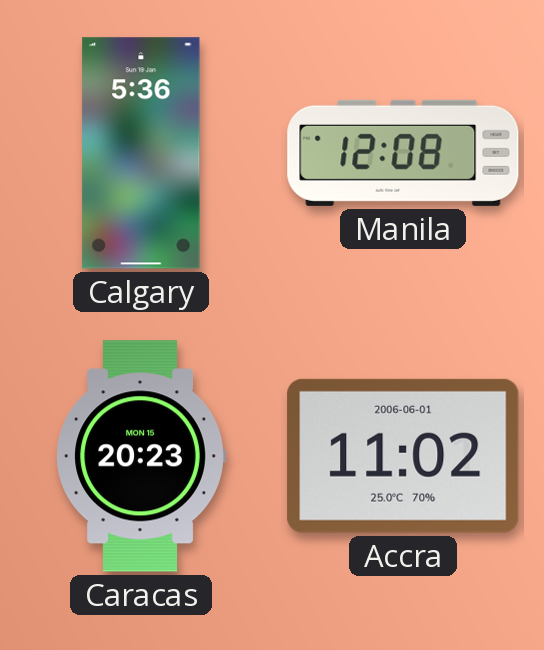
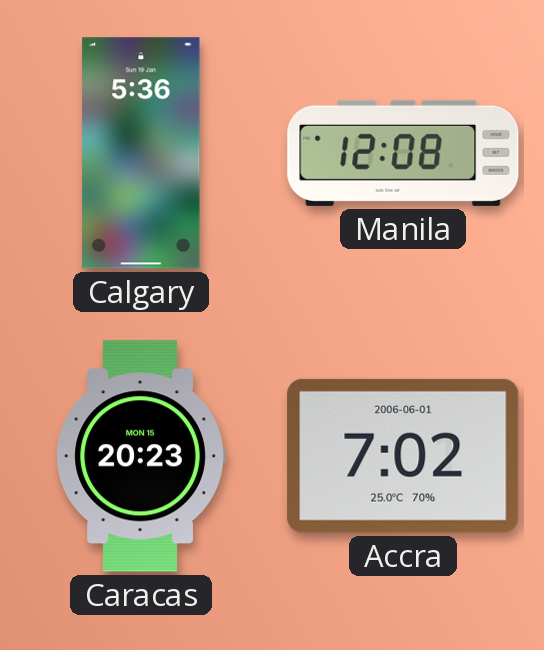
Accra: 11:02 -> 7:02 (403, 456)
